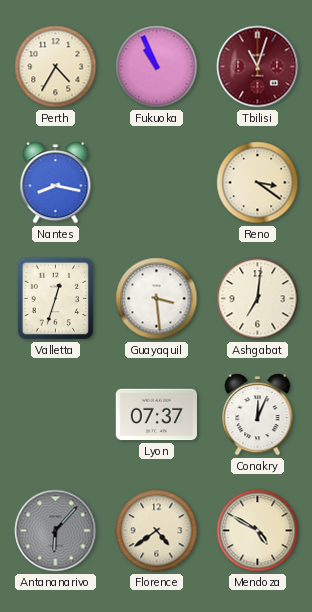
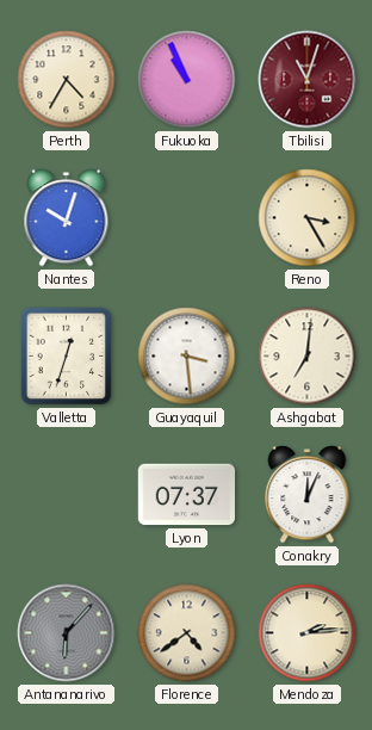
Nantes: 8:17 -> 10:03 (67, 218)
Reno: 3:21 -> 3:25 (308, 218)
Mendoza: 4:50 -> 2:14 (308, 633)
